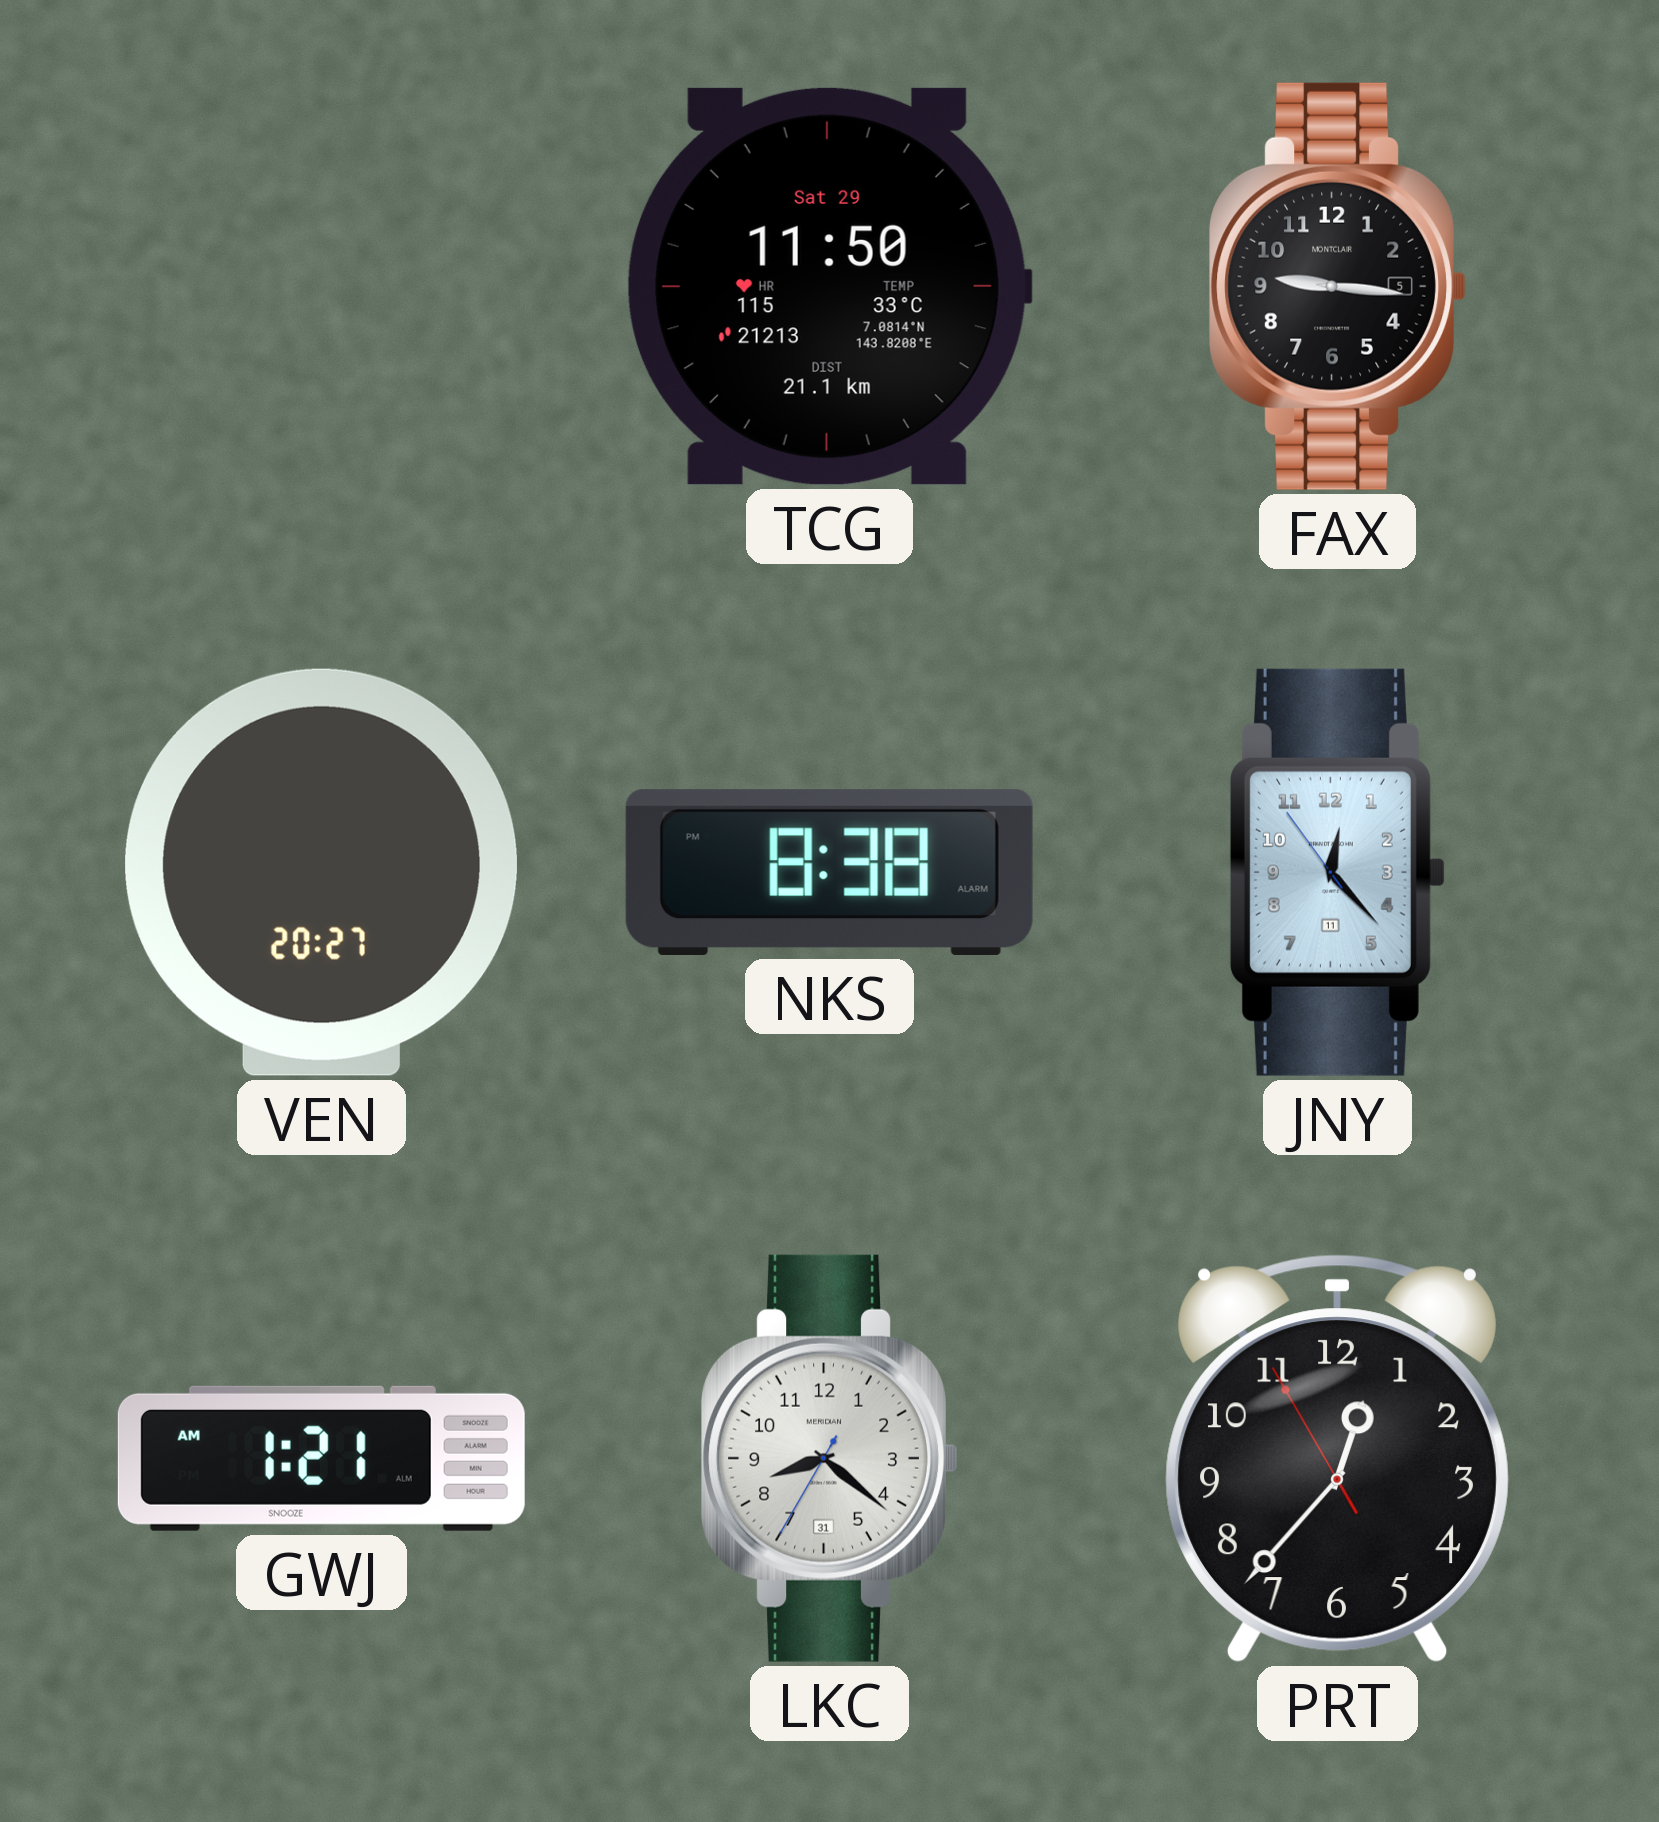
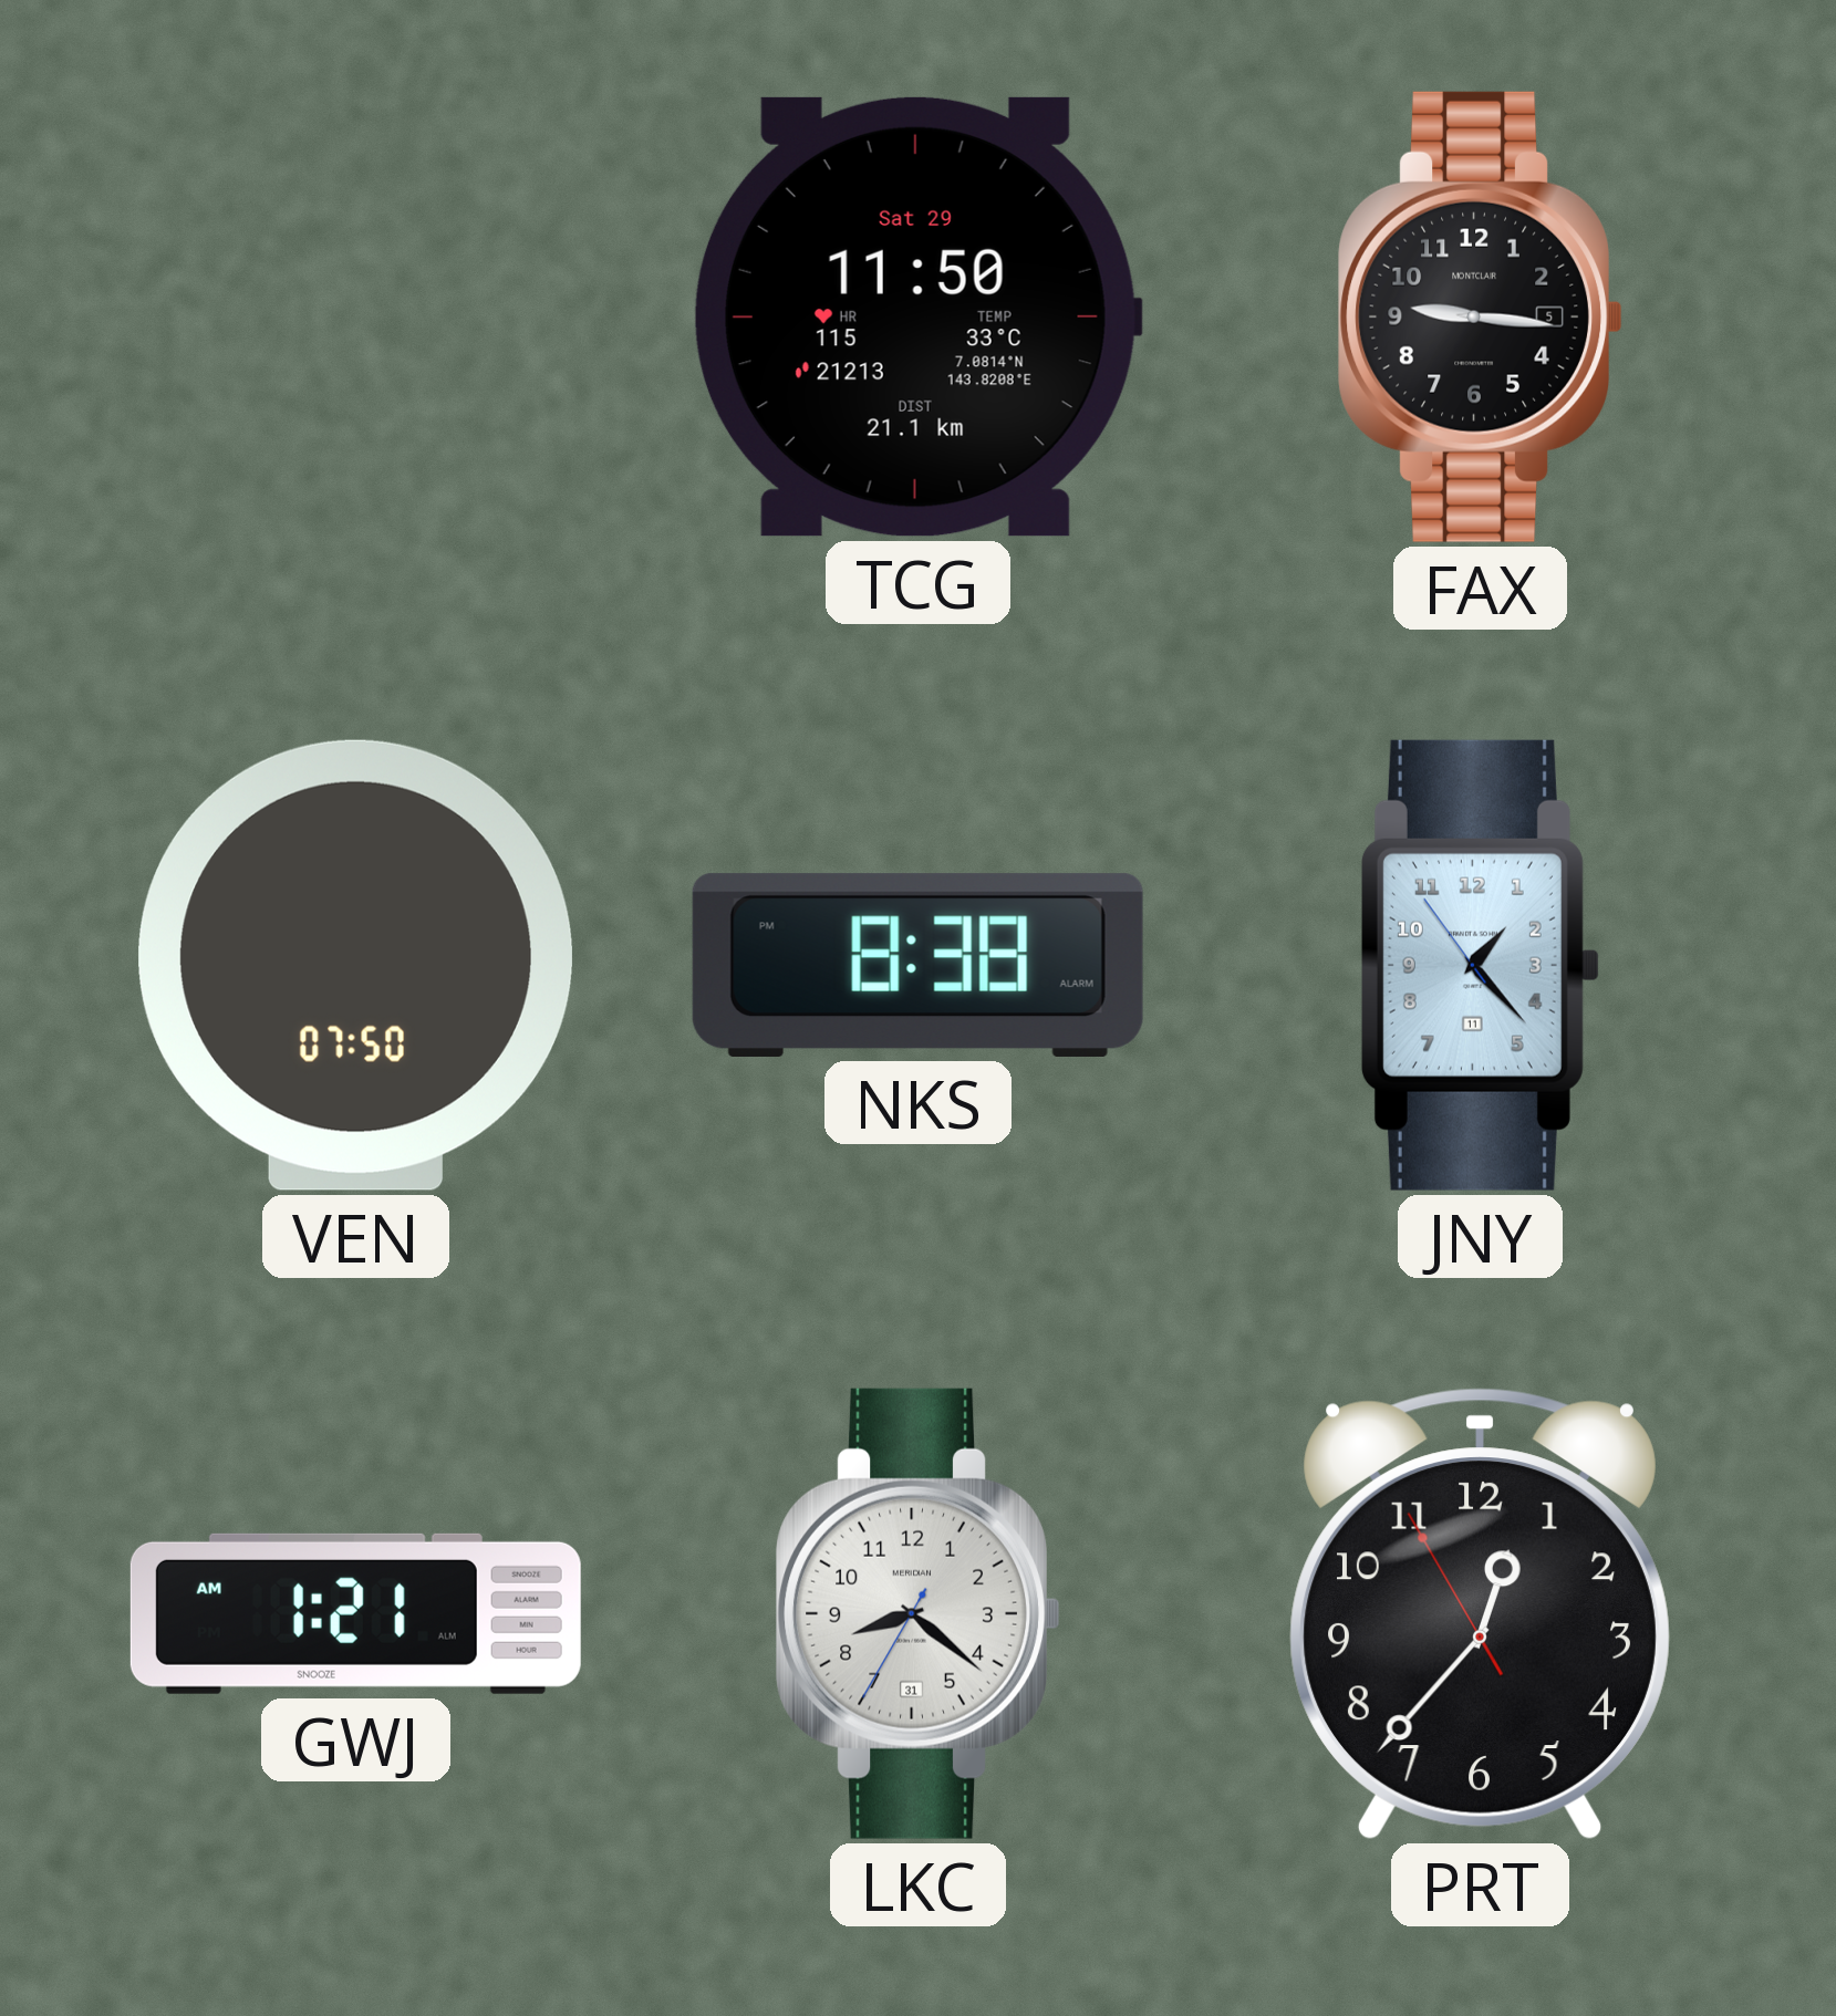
VEN: 20:27 -> 07:50 (355, 965)
JNY: 12:22 -> 1:22 (1480, 965)
